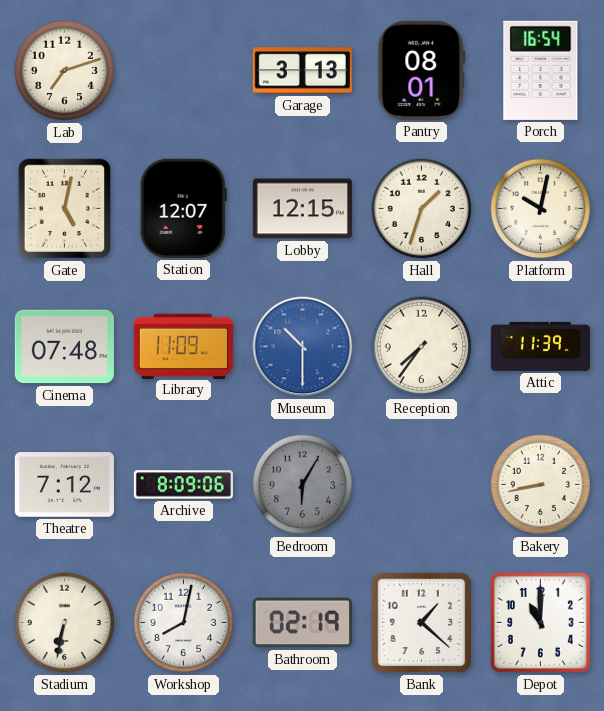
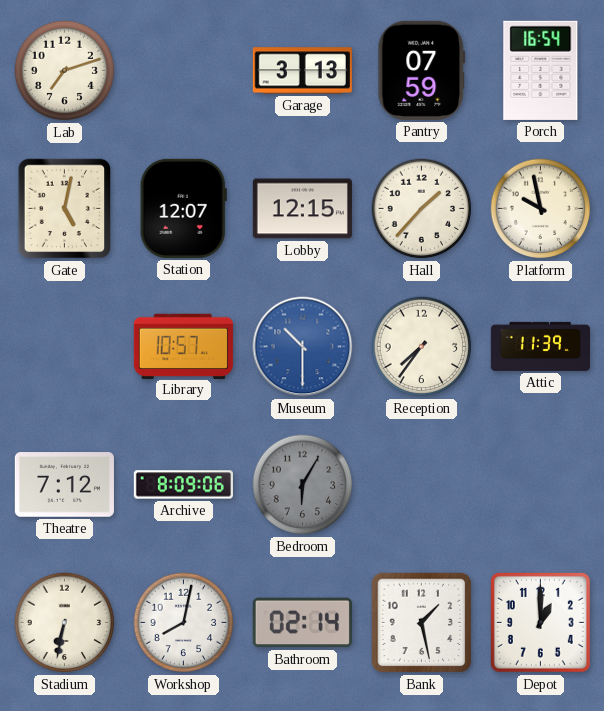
Pantry: 08:01 -> 07:59 (422, 70)
Hall: 1:33 -> 1:37 (422, 209)
Platform: 10:02 -> 9:58 (541, 209)
Cinema: 07:48 -> none (64, 347)
Library: 11:09 -> 10:57 (183, 346)
Bakery: 8:43 -> none (541, 485)
Bathroom: 02:19 -> 02:14 (302, 623)
Bank: 1:22 -> 1:28 (422, 623)
Depot: 11:00 -> 1:00 (540, 622)
